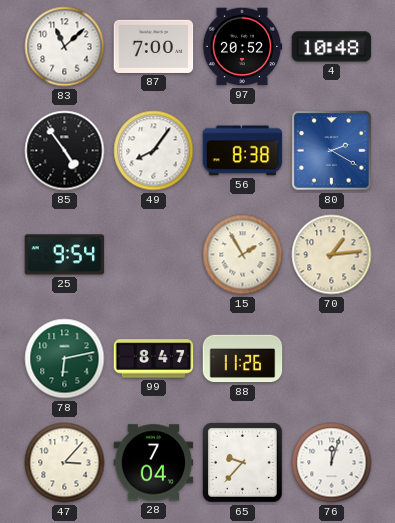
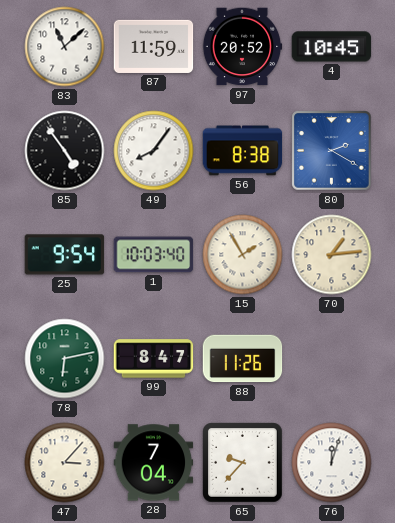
87: 7:00 -> 11:59 (154, 46)
4: 10:48 -> 10:45 (332, 47)
1: none -> 10:03 (154, 255)
